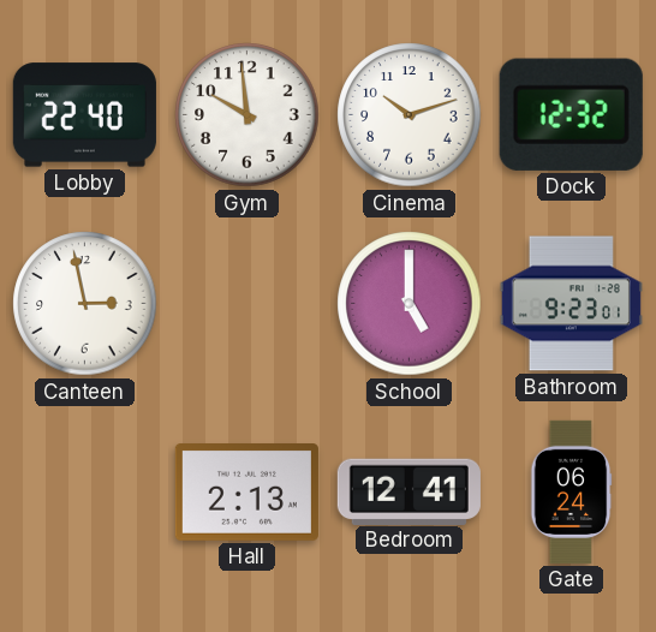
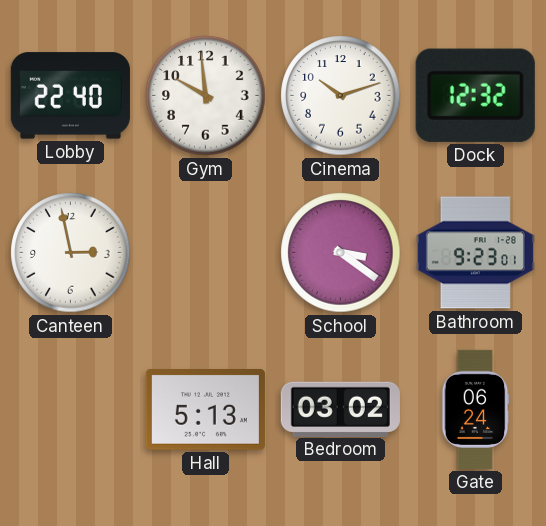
School: 5:00 -> 3:21 (341, 253)
Hall: 2:13 -> 5:13 (205, 410)
Bedroom: 12:41 -> 03:02 (340, 409)
